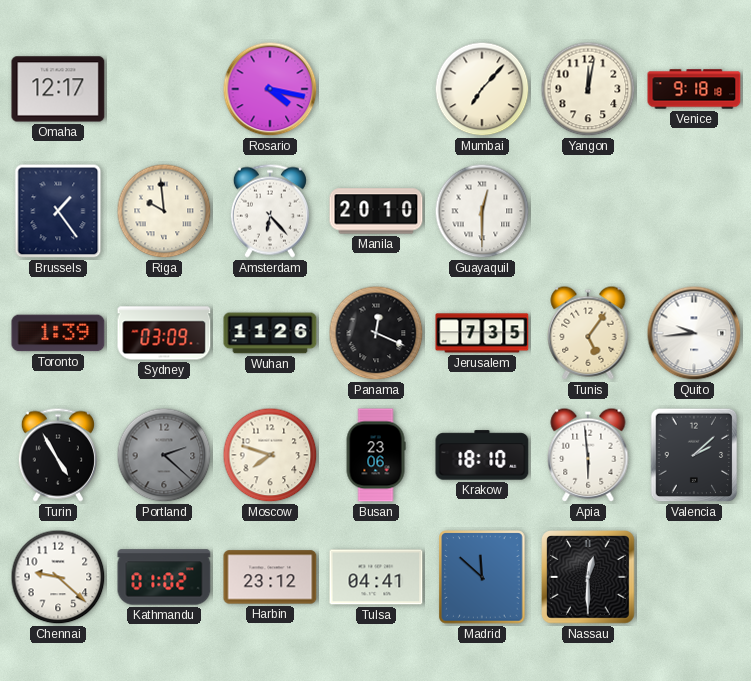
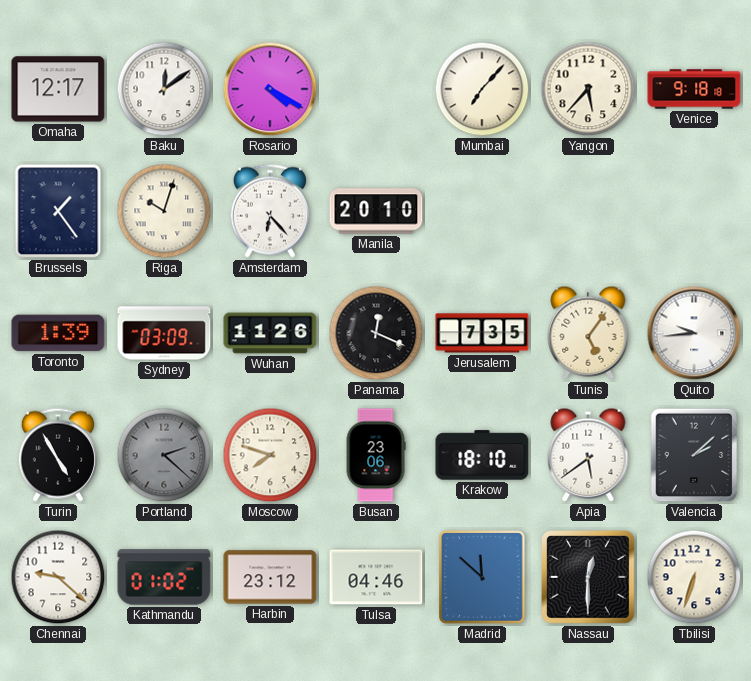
Baku: none -> 12:09 (164, 89)
Rosario: 4:17 -> 4:20 (270, 89)
Yangon: 12:02 -> 5:37 (588, 89)
Riga: 9:59 -> 10:03 (164, 211)
Guayaquil: 12:30 -> none (482, 211)
Apia: 5:59 -> 5:39 (588, 455)
Tulsa: 04:41 -> 04:46 (376, 577)
Tbilisi: none -> 6:33 (694, 577)
